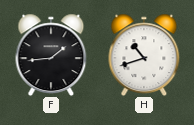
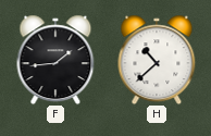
H: 10:42 -> 10:38 (157, 60)
